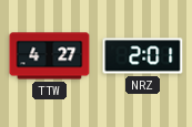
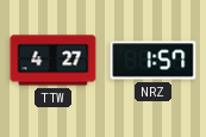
NRZ: 2:01 -> 1:57 (154, 61)
